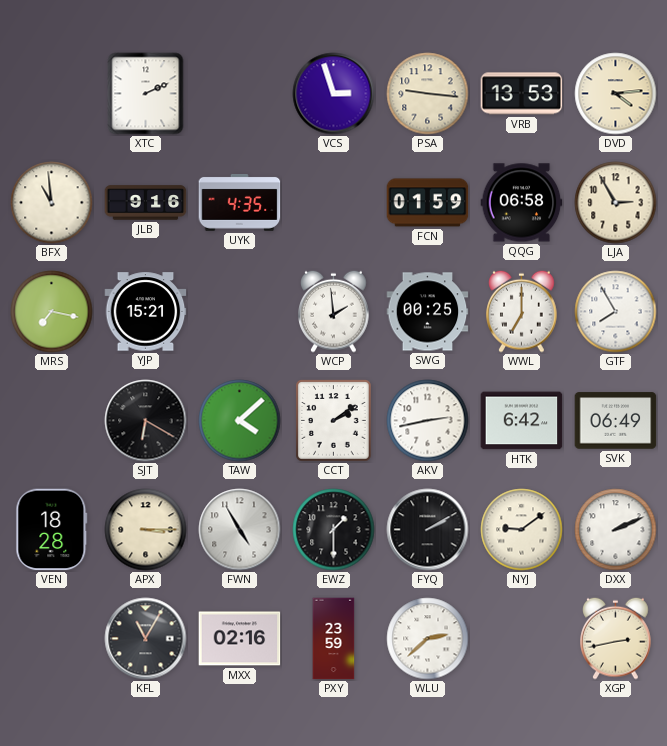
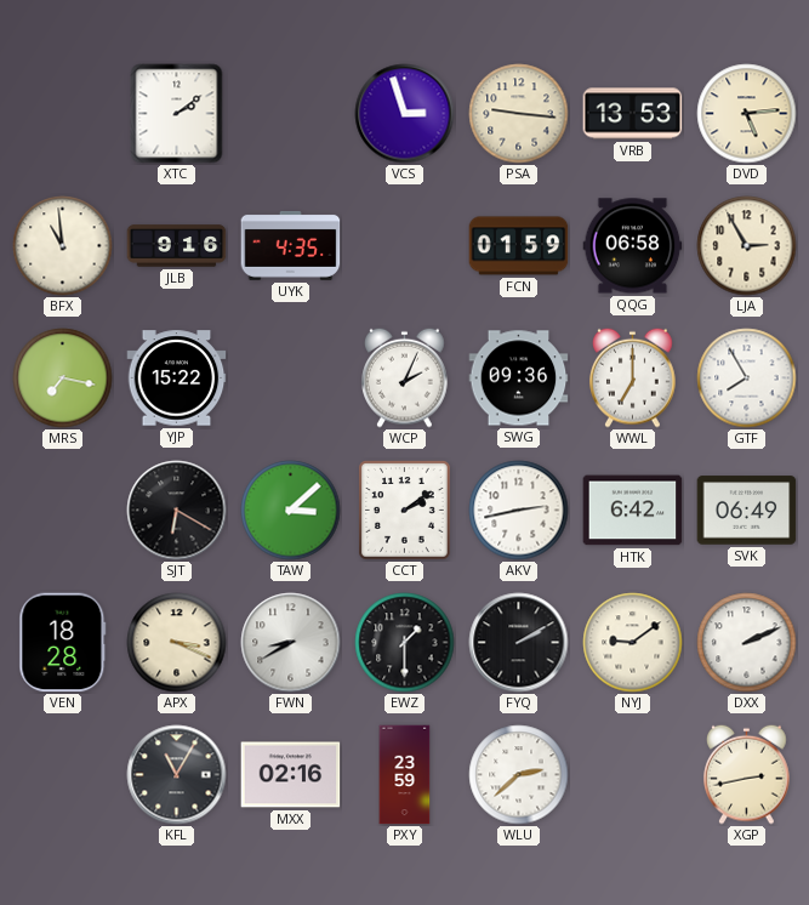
XTC: 2:11 -> 2:09 (177, 114)
DVD: 4:14 -> 5:14 (747, 114)
YJP: 15:21 -> 15:22 (177, 378)
WCP: 1:59 -> 2:04 (405, 377)
SWG: 00:25 -> 09:36 (519, 378)
TAW: 4:08 -> 3:08 (291, 511)
APX: 3:15 -> 3:19 (177, 643)
FWN: 4:55 -> 8:40 (291, 643)
